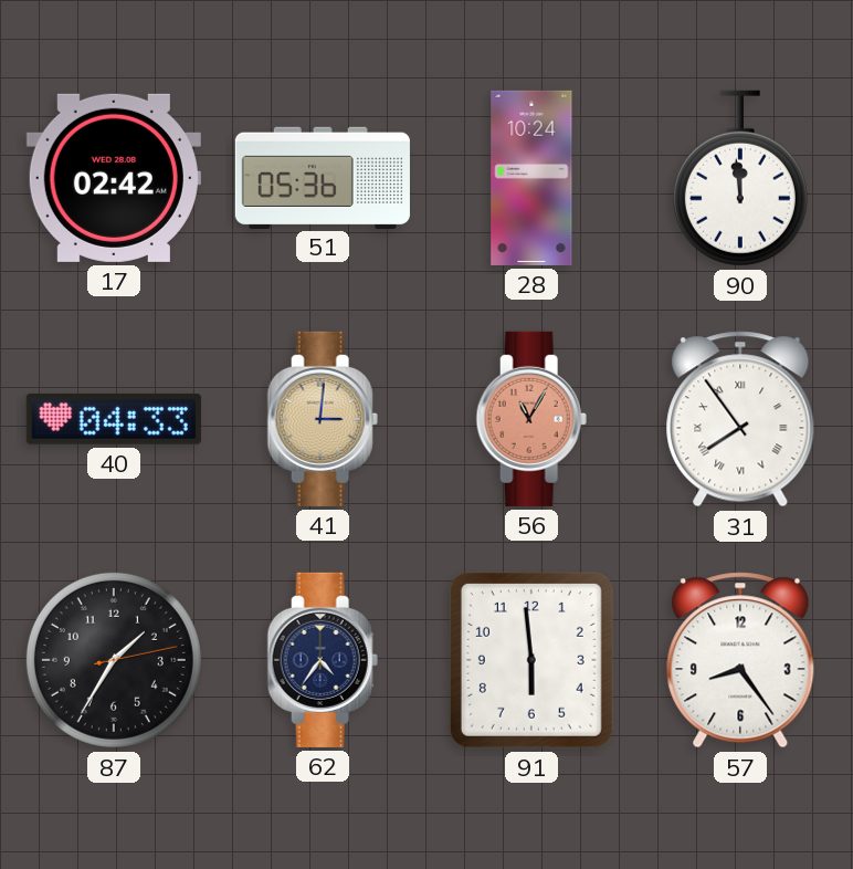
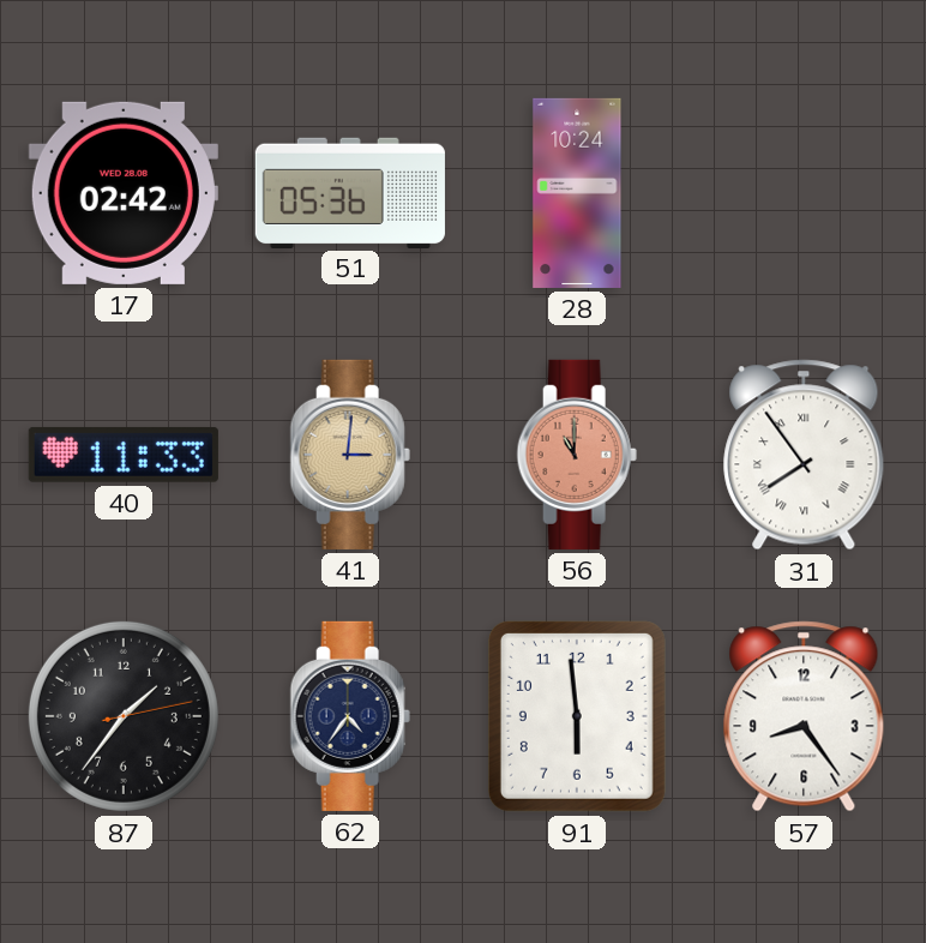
90: 11:59 -> none (740, 178)
40: 04:33 -> 11:33 (124, 455)
56: 11:05 -> 11:00 (577, 455)
87: 1:35 -> 1:36 (124, 716)
